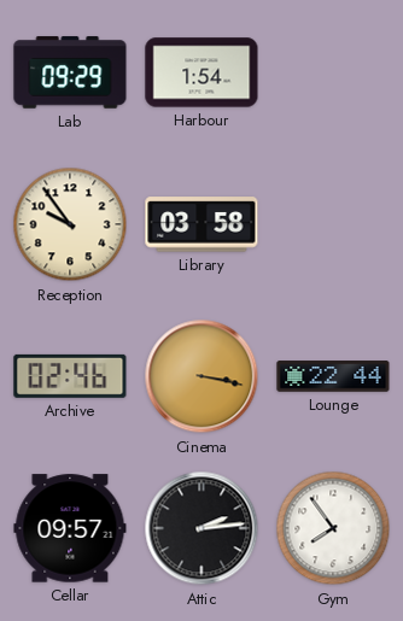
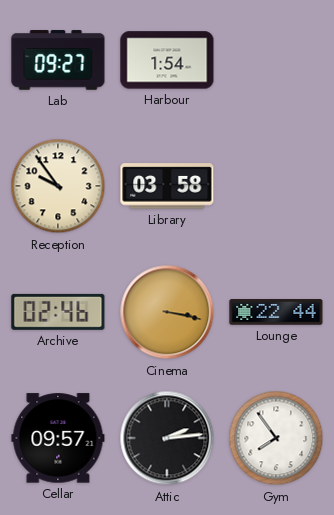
Lab: 09:29 -> 09:27 (58, 60)
